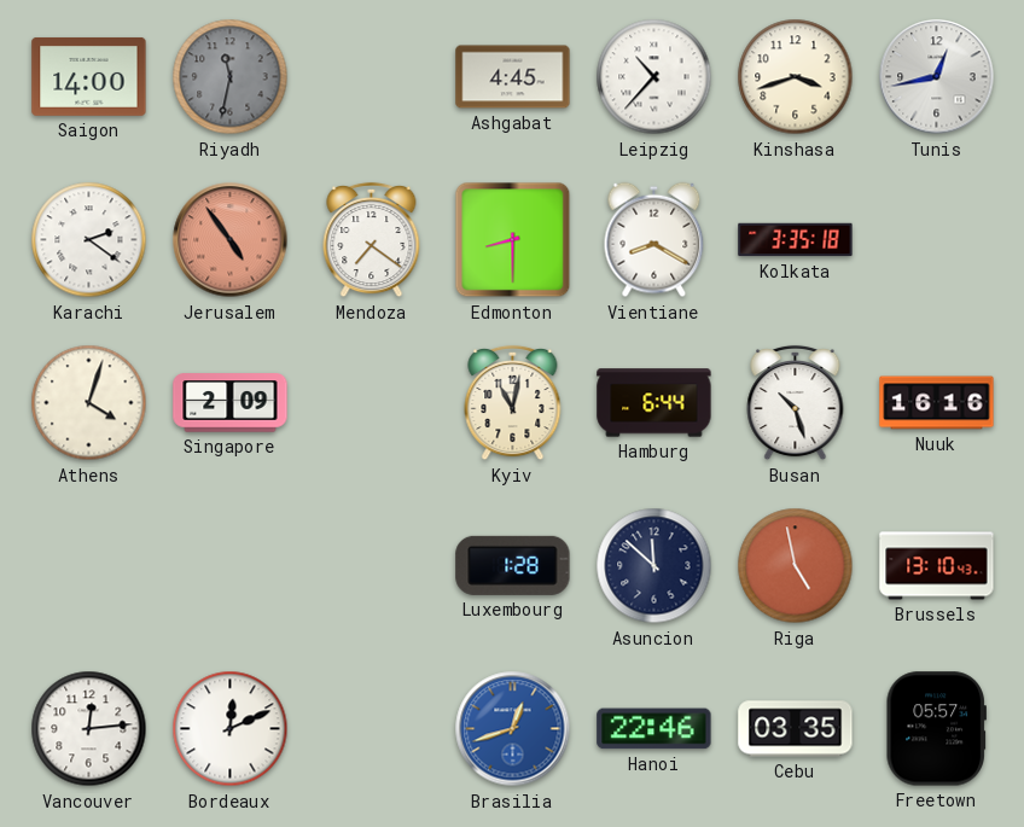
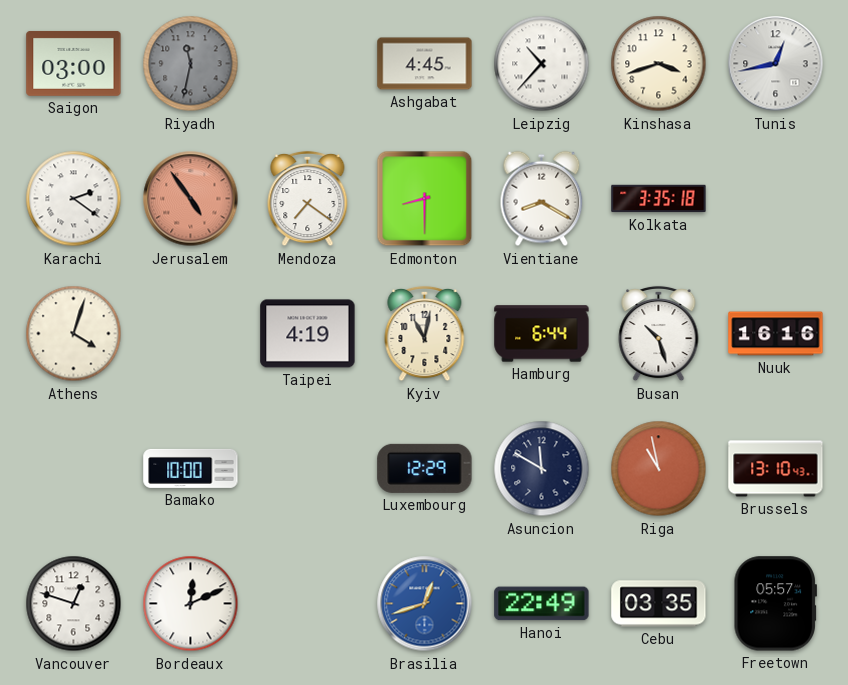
Saigon: 14:00 -> 03:00 (74, 64)
Singapore: 2:09 -> none (231, 403)
Taipei: none -> 4:19 (308, 334)
Bamako: none -> 10:00 (191, 468)
Luxembourg: 1:28 -> 12:29 (425, 468)
Asuncion: 11:52 -> 11:50 (542, 469)
Riga: 4:58 -> 10:58 (659, 469)
Vancouver: 12:14 -> 12:48 (74, 604)
Hanoi: 22:46 -> 22:49 (542, 604)
